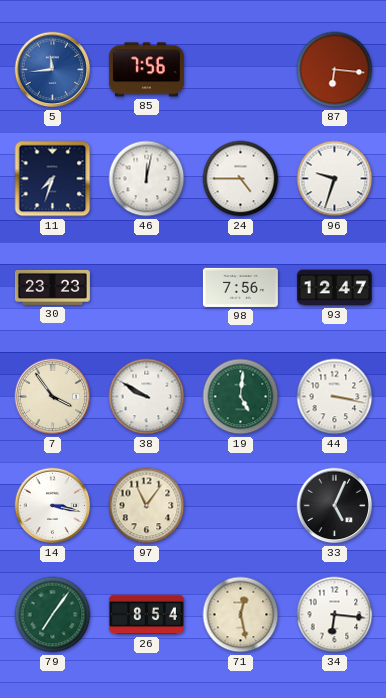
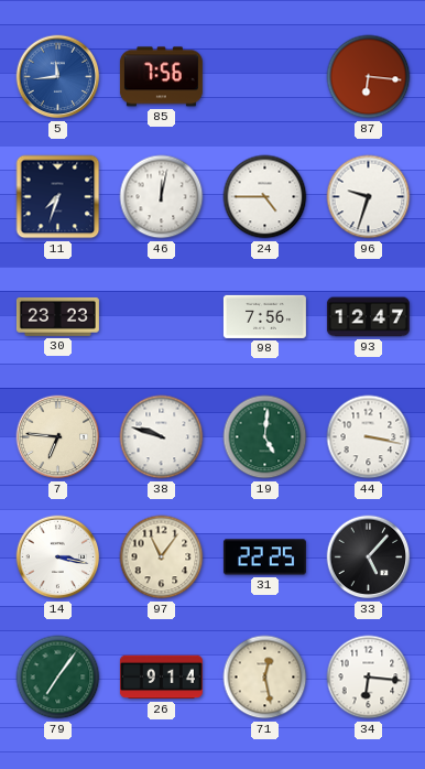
7: 3:54 -> 6:46 (58, 437)
38: 9:50 -> 9:48 (162, 437)
31: none -> 22:25 (264, 557)
33: 5:04 -> 5:07 (369, 557)
26: 8:54 -> 9:14 (161, 678)
